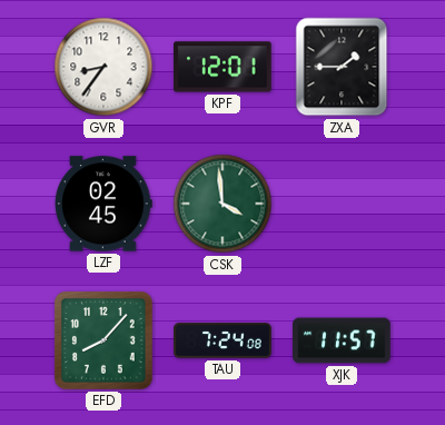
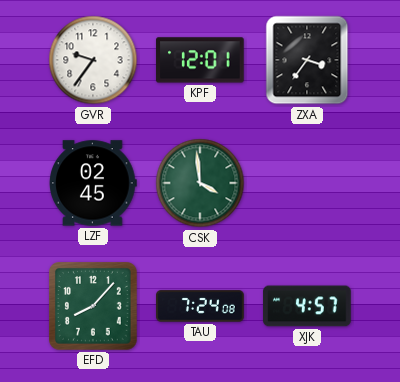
GVR: 8:36 -> 9:36 (93, 60)
ZXA: 1:45 -> 3:36 (307, 60)
XJK: 11:57 -> 4:57 (307, 306)
